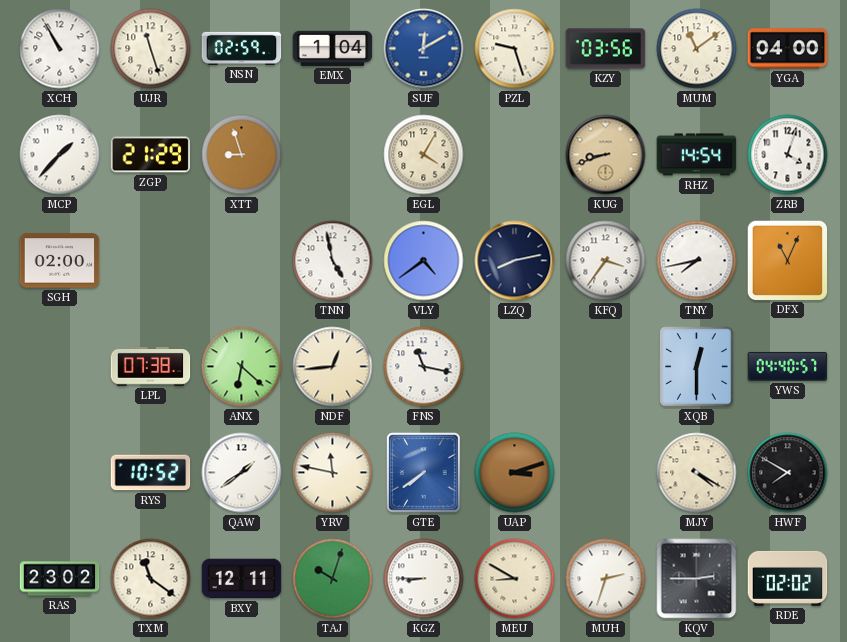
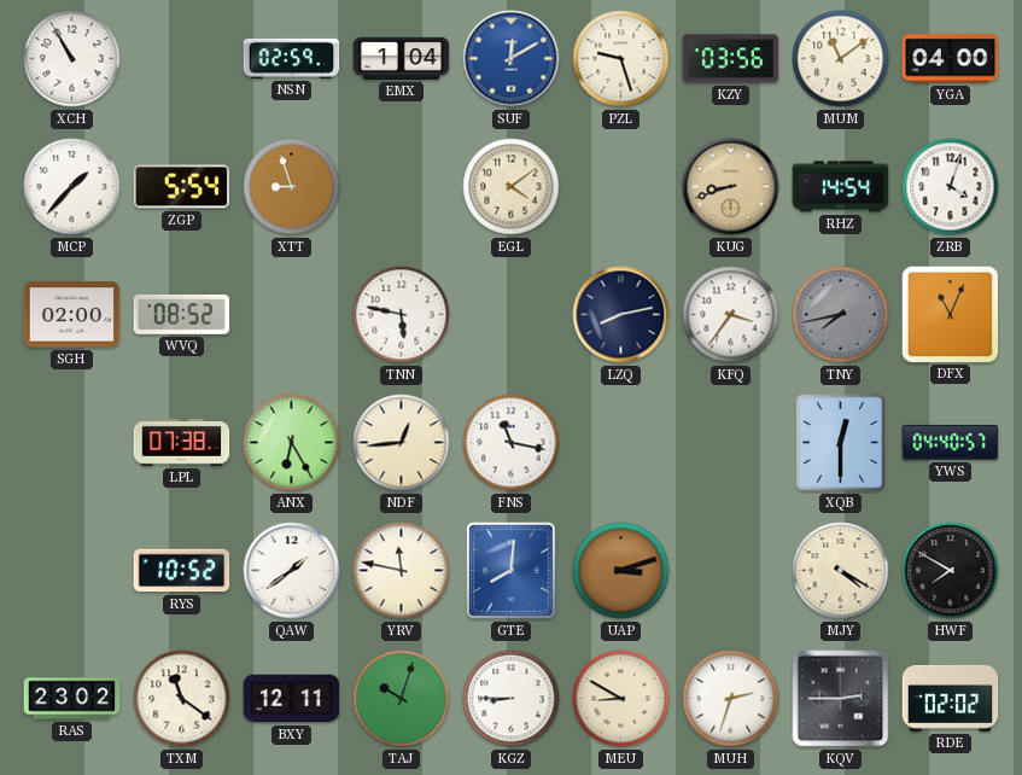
UJR: 11:27 -> none (151, 49)
ZGP: 21:29 -> 5:54 (182, 187)
EGL: 4:05 -> 4:09 (512, 187)
WVQ: none -> 08:52 (182, 315)
TNN: 4:58 -> 5:47 (402, 315)
VLY: 4:39 -> none (424, 261)
TNY dial: white -> grey (841, 315)
ANX: 6:22 -> 6:25 (292, 443)
GTE: 7:39 -> 8:01 (512, 571)
